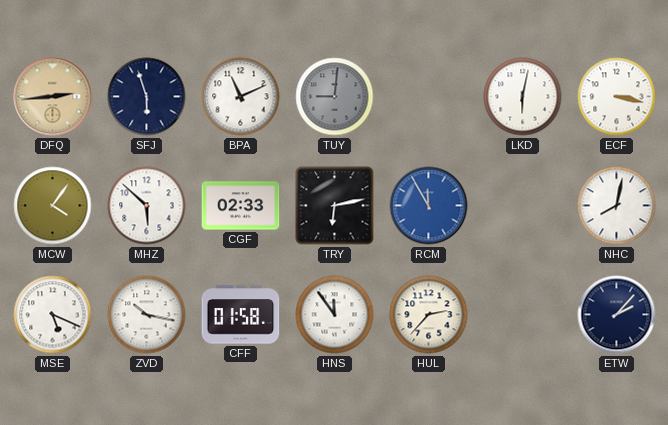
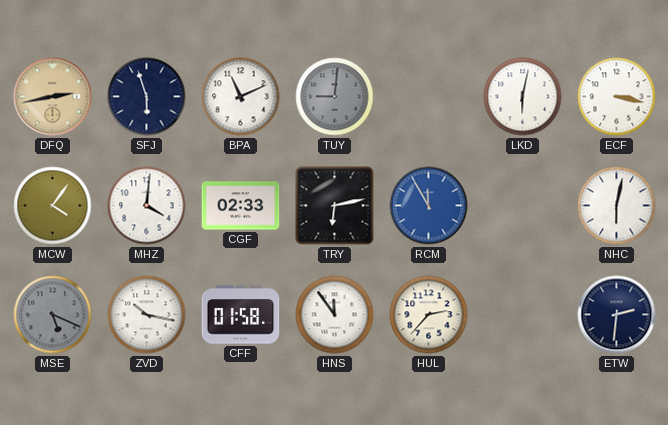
DFQ: 2:44 -> 2:43 (53, 97)
MHZ: 5:52 -> 4:01 (147, 206)
NHC: 8:02 -> 6:02 (617, 206)
MSE dial: white -> grey (53, 315)
ETW: 2:07 -> 2:31 (617, 315)
